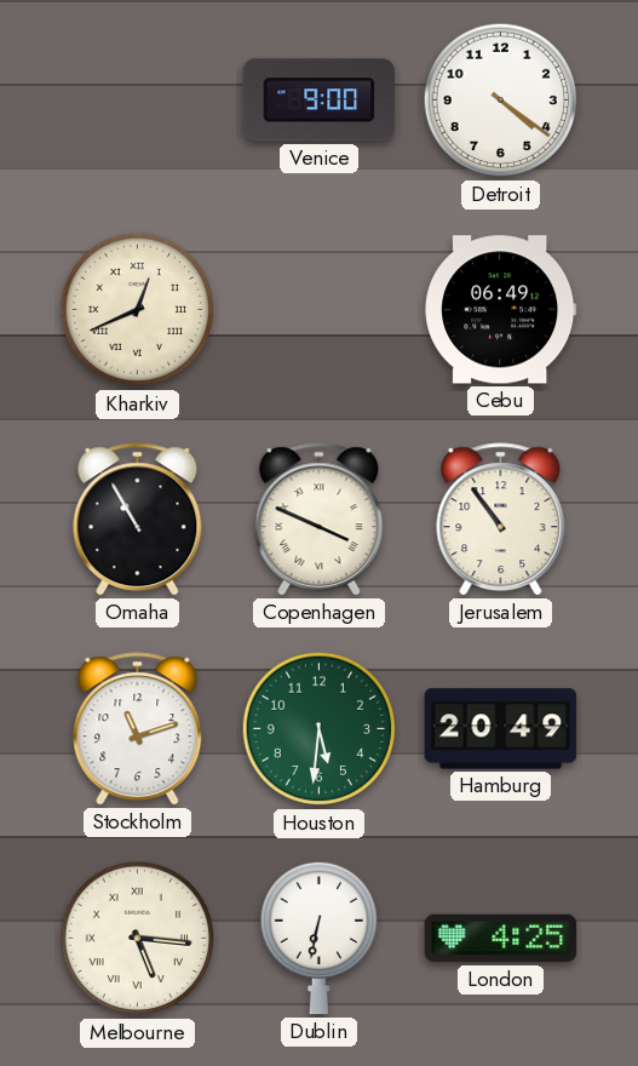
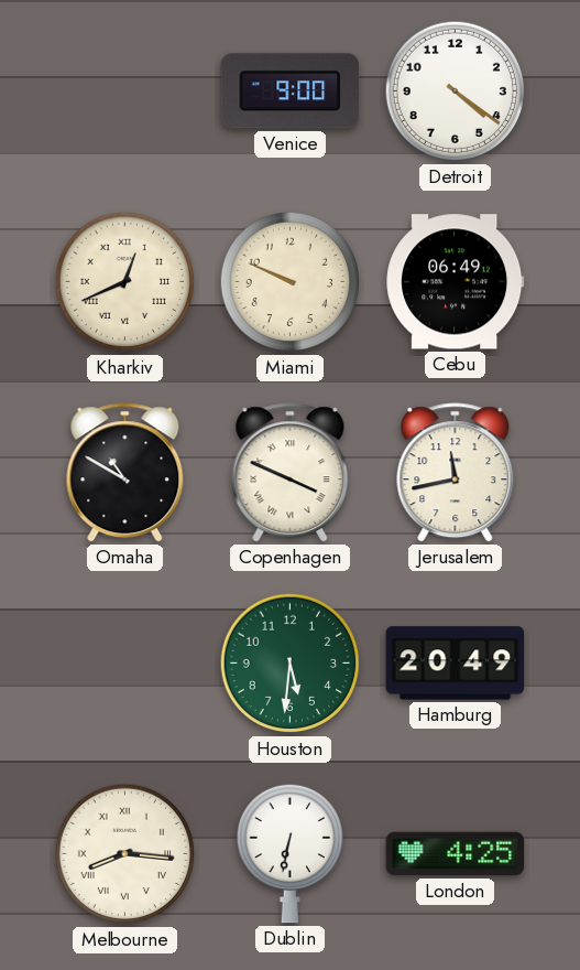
Miami: none -> 9:49 (291, 282)
Omaha: 10:55 -> 10:50 (125, 473)
Jerusalem: 10:54 -> 11:43 (456, 473)
Stockholm: 11:12 -> none (138, 729)
Melbourne: 5:16 -> 8:16 (125, 854)
